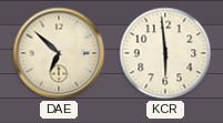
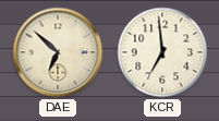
KCR: 5:59 -> 6:59 (162, 52)
